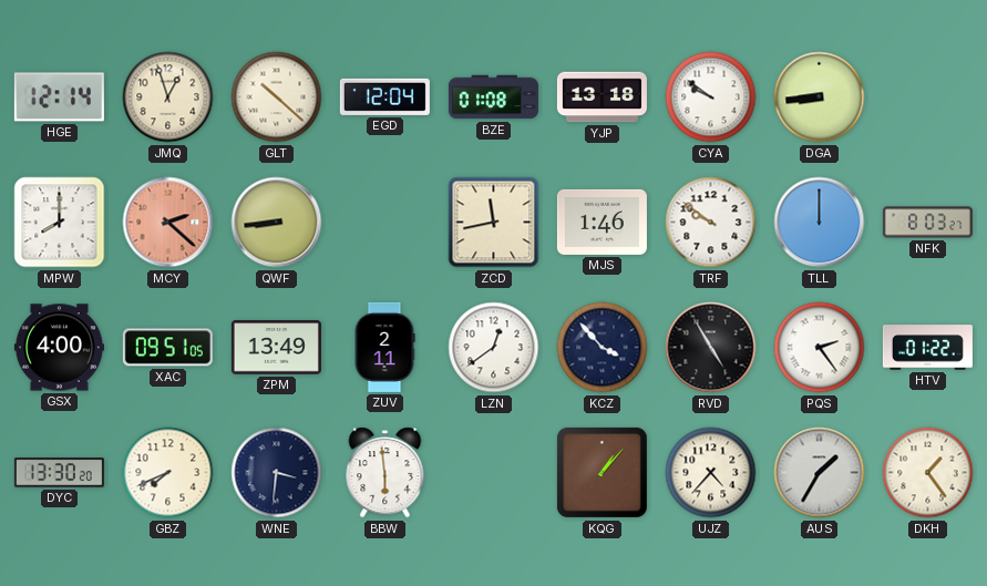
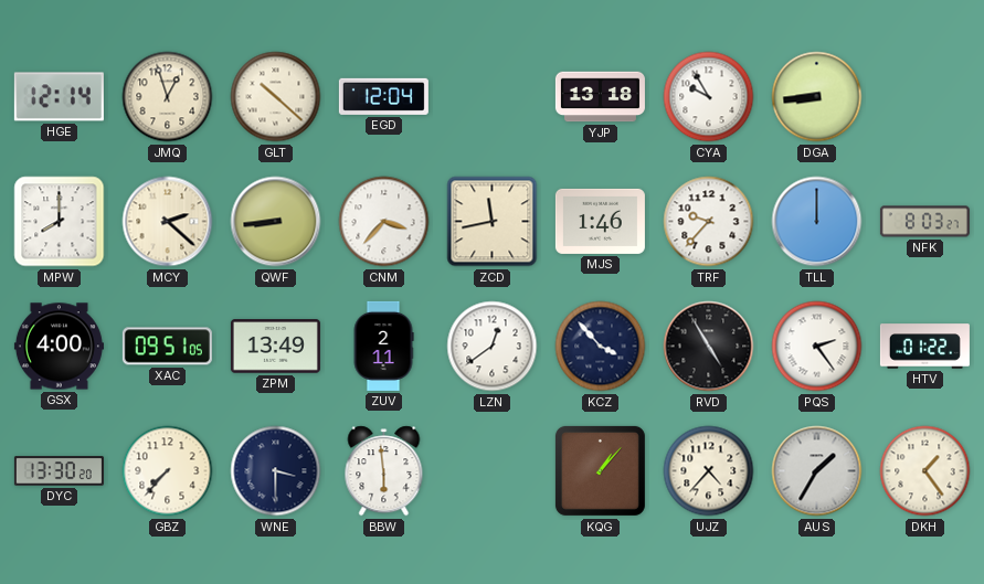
BZE: 01:08 -> none (493, 97)
CYA: 9:51 -> 9:55 (709, 97)
MCY dial: salmon -> cream (168, 222)
CNM: none -> 3:37 (384, 222)
TRF: 9:51 -> 9:37 (709, 222)
GBZ: 7:41 -> 7:37 (168, 471)
WNE: 3:31 -> 3:30 (276, 471)
